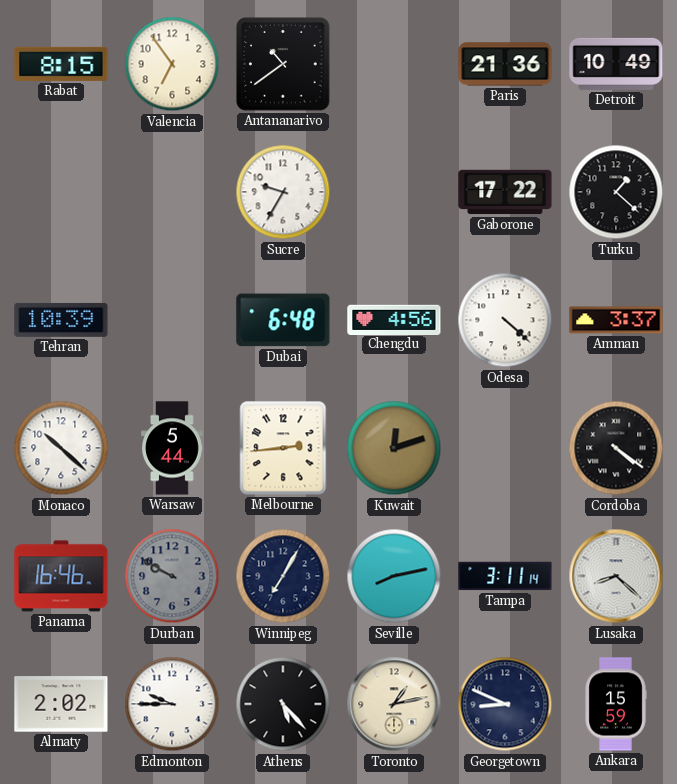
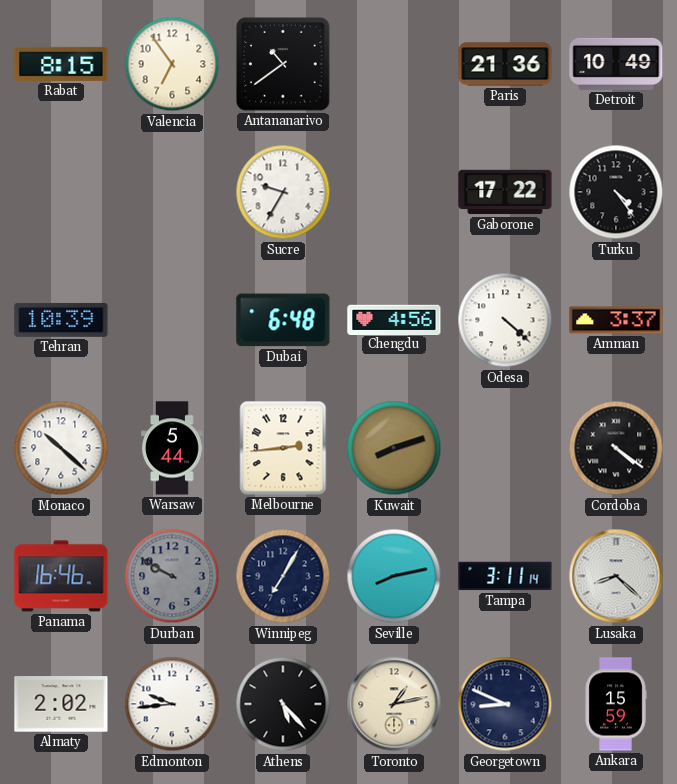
Turku: 1:22 -> 4:24 (616, 192)
Kuwait: 12:12 -> 8:12 (394, 448)
Edmonton: 9:45 -> 9:44 (172, 704)
